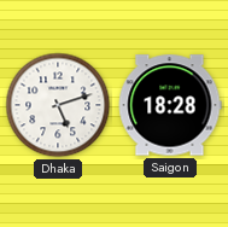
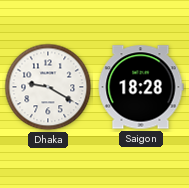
Dhaka: 5:12 -> 9:20 (48, 87)
